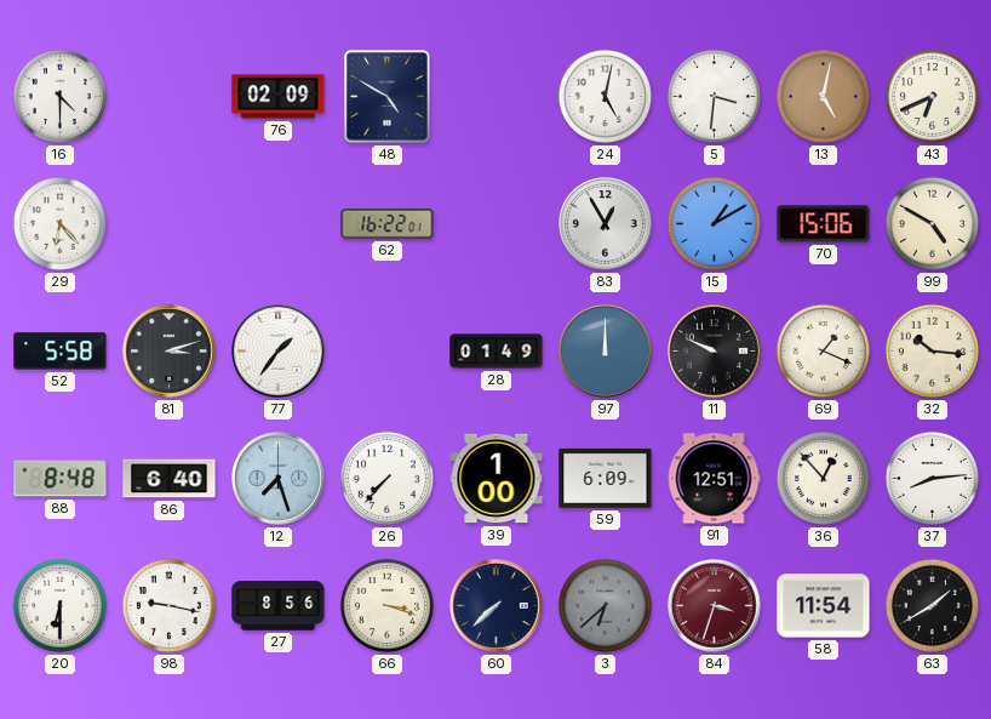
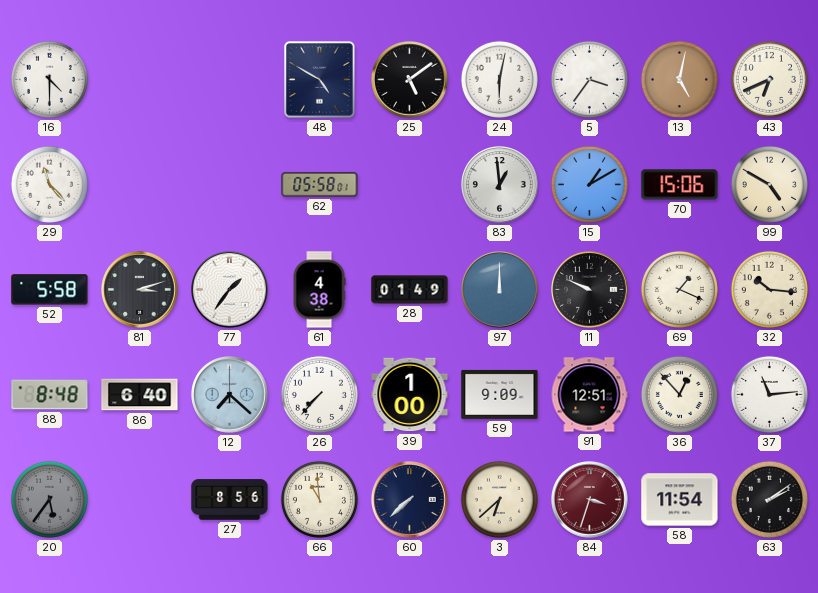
76: 02:09 -> none (279, 97)
25: none -> 5:09 (410, 80)
24: 5:02 -> 6:02 (499, 79)
5: 3:31 -> 3:36 (589, 79)
29: 6:23 -> 11:23 (49, 184)
62: 16:22 -> 05:58 (320, 184)
83: 12:55 -> 12:59 (500, 185)
61: none -> 4:38 (319, 290)
12: 7:27 -> 7:22 (230, 395)
59: 6:09 -> 9:09 (500, 394)
37: 8:14 -> 11:14 (769, 394)
20: 6:30 -> 5:36 (49, 499)
20 dial: white -> grey (49, 499)
98: 9:17 -> none (168, 605)
66: 3:18 -> 10:59 (319, 499)
3 dial: grey -> cream (499, 499)
63: 1:40 -> 2:09 (769, 499)
